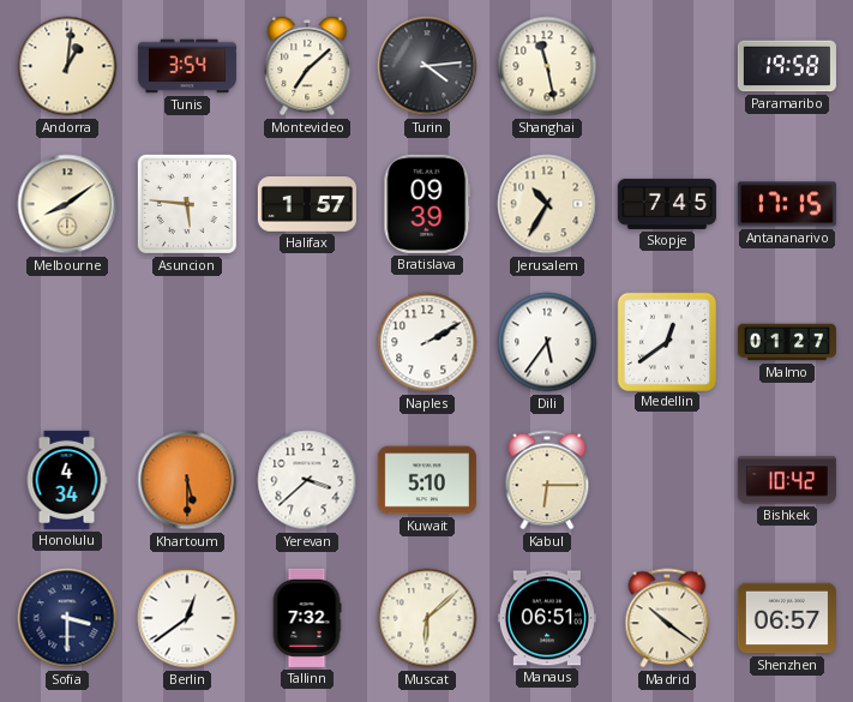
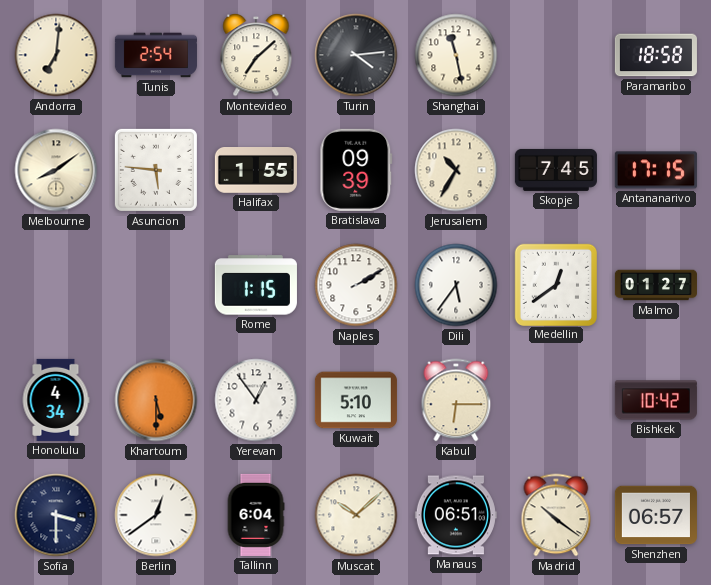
Andorra: 1:01 -> 7:01 (56, 55)
Tunis: 3:54 -> 2:54 (156, 55)
Paramaribo: 19:58 -> 18:58 (656, 55)
Halifax: 1:57 -> 1:55 (256, 171)
Rome: none -> 1:15 (256, 285)
Yerevan: 3:38 -> 12:54 (256, 400)
Tallinn: 7:32 -> 6:04 (256, 515)
Muscat: 6:08 -> 10:08 (356, 515)
